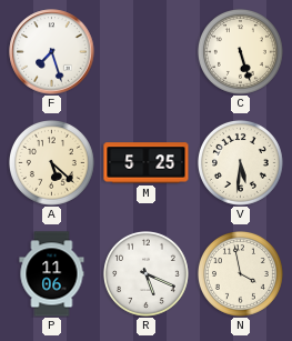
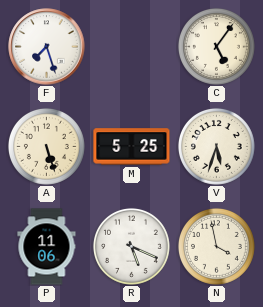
C: 5:27 -> 5:06 (216, 46)
A: 5:22 -> 5:27 (46, 146)
V: 5:31 -> 5:33 (216, 146)
